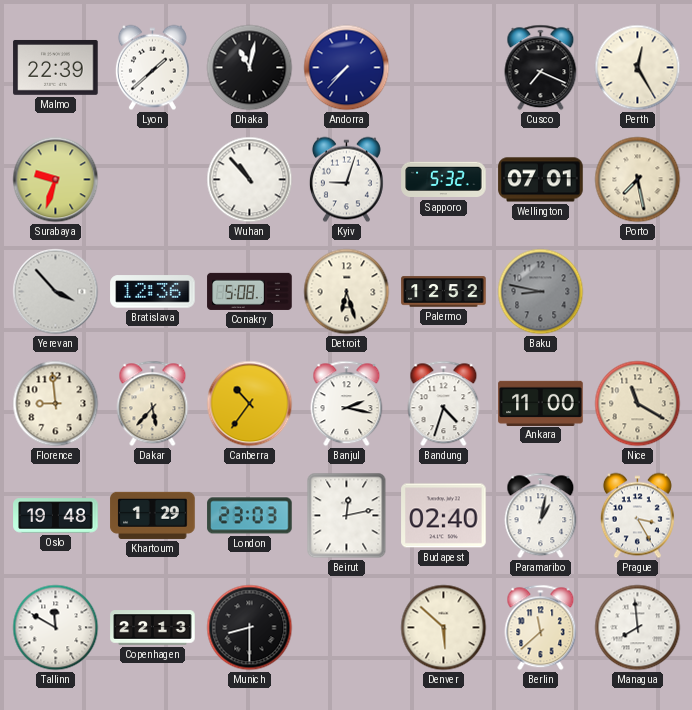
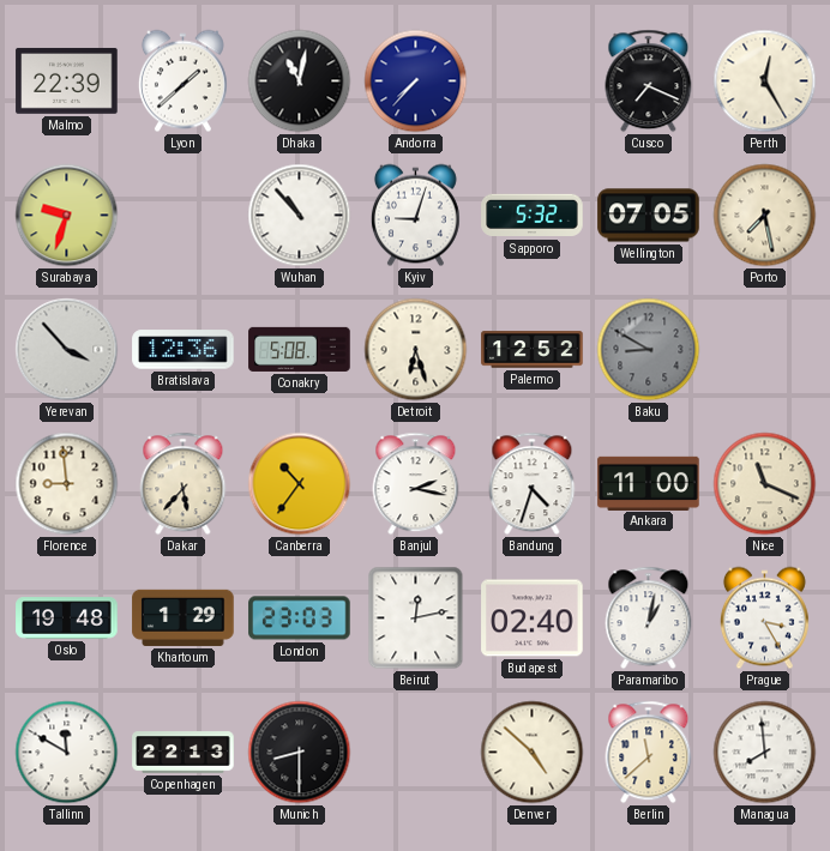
Wellington: 07:01 -> 07:05 (649, 216)
Baku: 8:47 -> 8:50 (649, 350)
Nice: 11:20 -> 11:19 (765, 484)
Denver: 5:52 -> 4:52 (533, 753)
